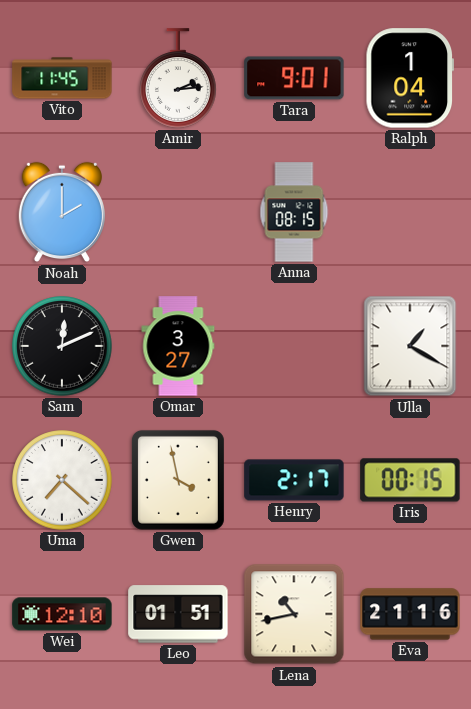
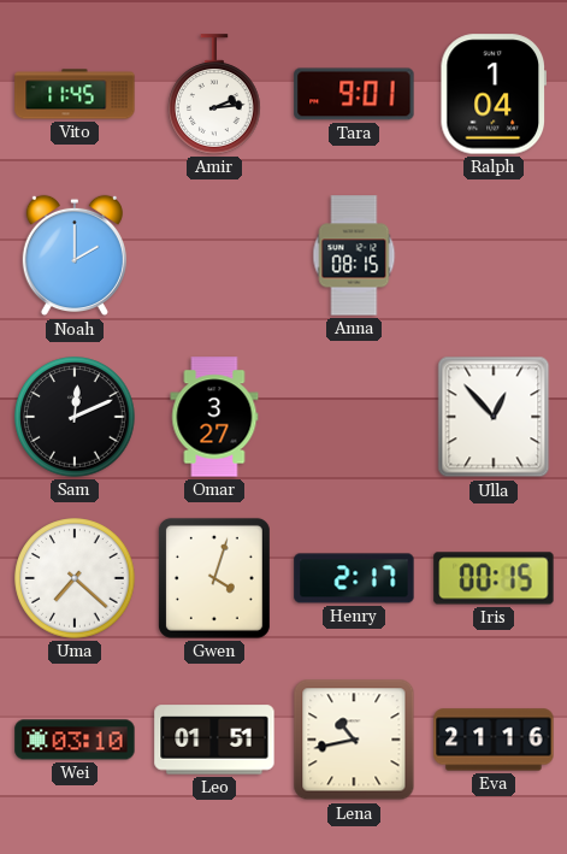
Ulla: 1:20 -> 12:53 (494, 417)
Gwen: 3:58 -> 4:03 (214, 578)
Wei: 12:10 -> 03:10 (75, 740)
